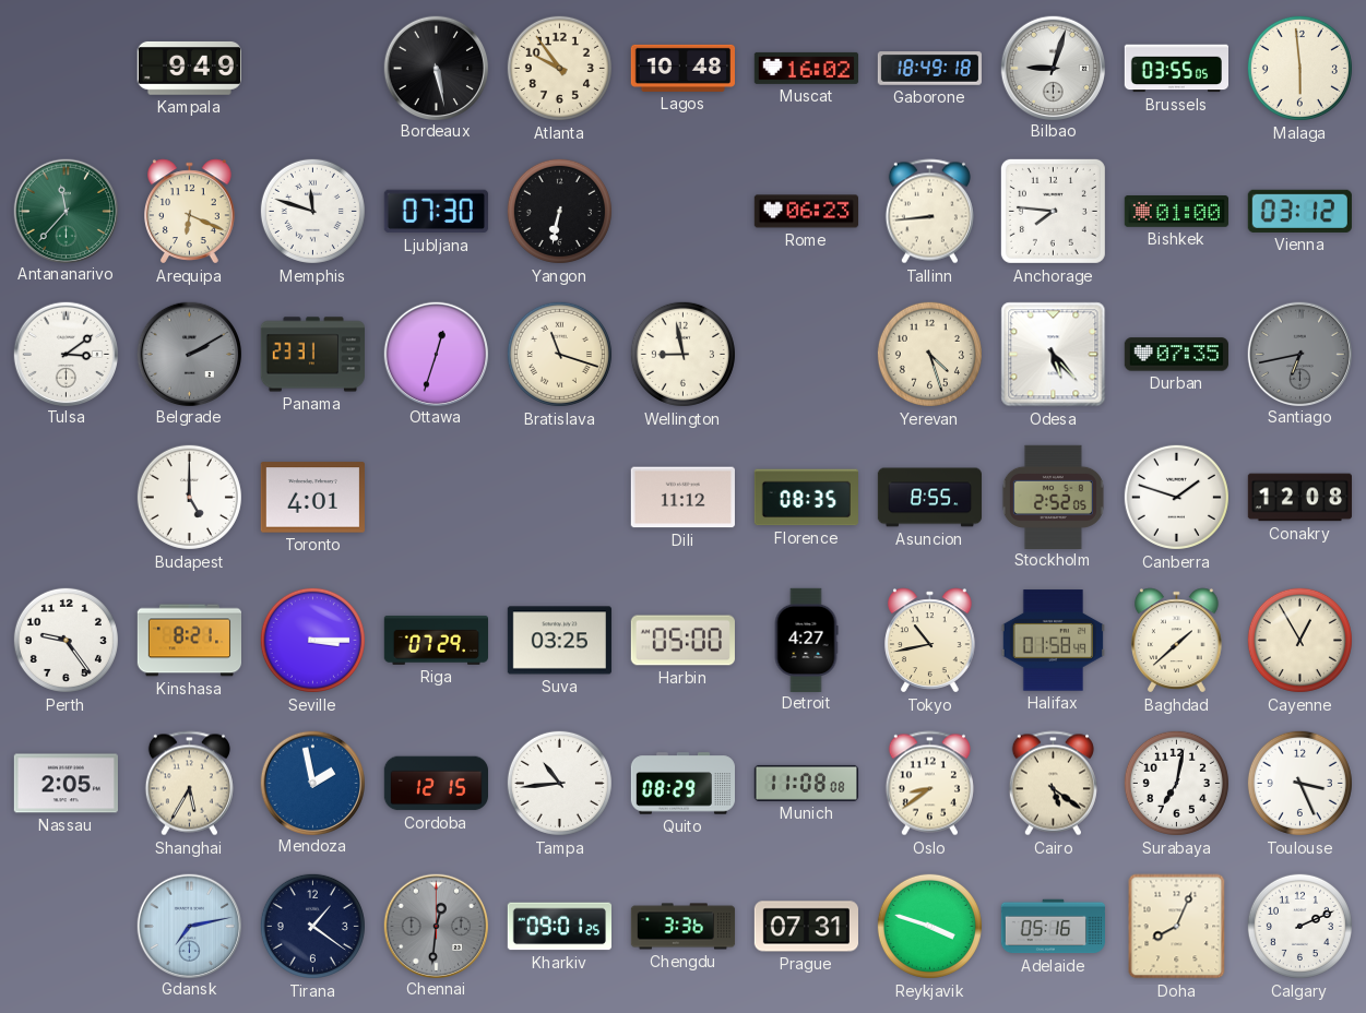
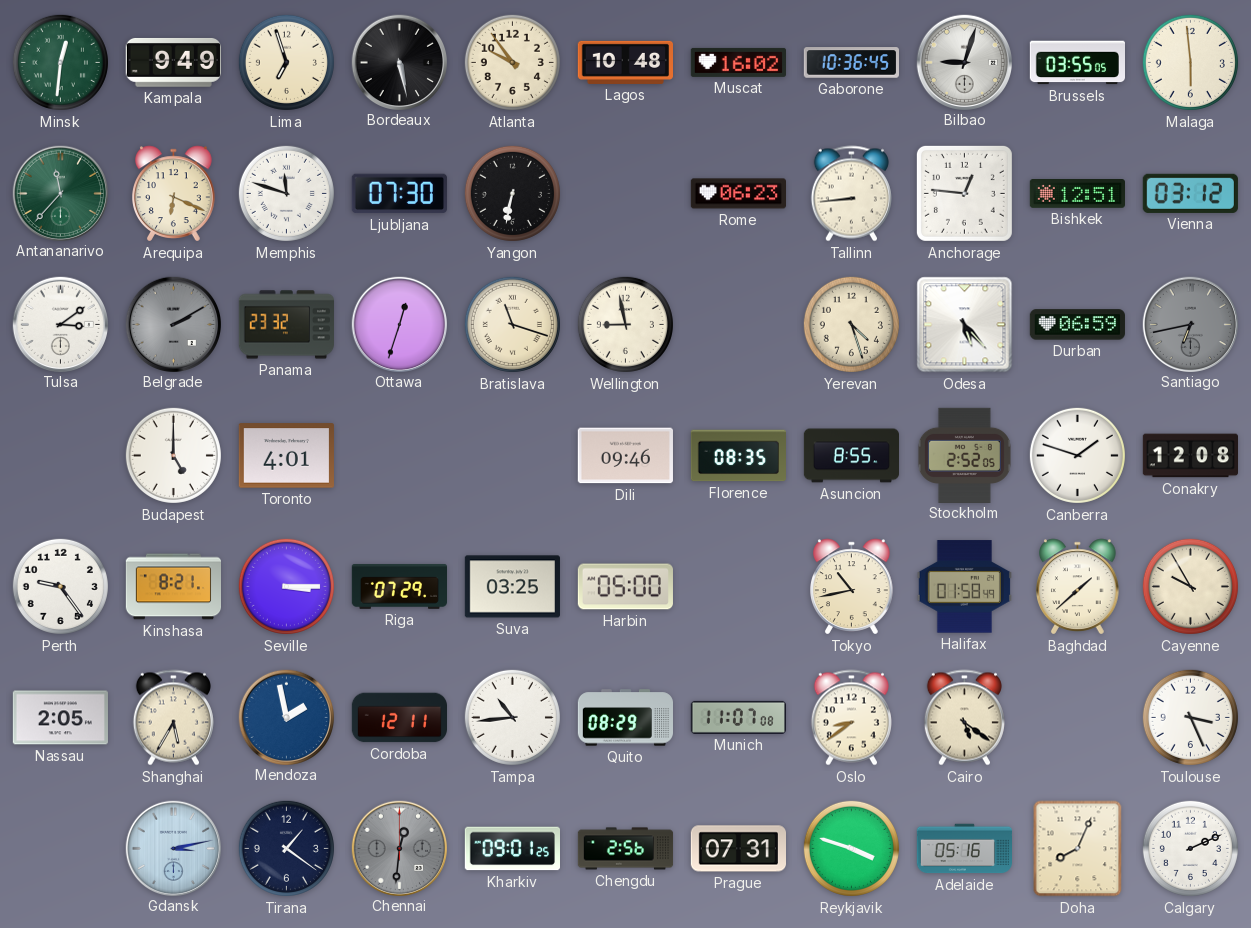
Minsk: none -> 12:31 (60, 62)
Lima: none -> 6:57 (286, 62)
Gaborone: 18:49 -> 10:36 (851, 63)
Anchorage: 7:46 -> 12:46 (964, 193)
Bishkek: 01:00 -> 12:51 (1077, 194)
Panama: 23:31 -> 23:32 (286, 325)
Durban: 07:35 -> 06:59 (1077, 325)
Dili: 11:12 -> 09:46 (625, 456)
Detroit: 4:27 -> none (806, 640)
Cayenne: 12:55 -> 9:55 (1190, 586)
Cordoba: 12:15 -> 12:11 (399, 718)
Munich: 11:08 -> 11:07 (738, 717)
Surabaya: 7:02 -> none (1176, 783)
Gdansk: 7:13 -> 3:13 (173, 848)
Chengdu: 3:36 -> 2:56 (626, 849)
